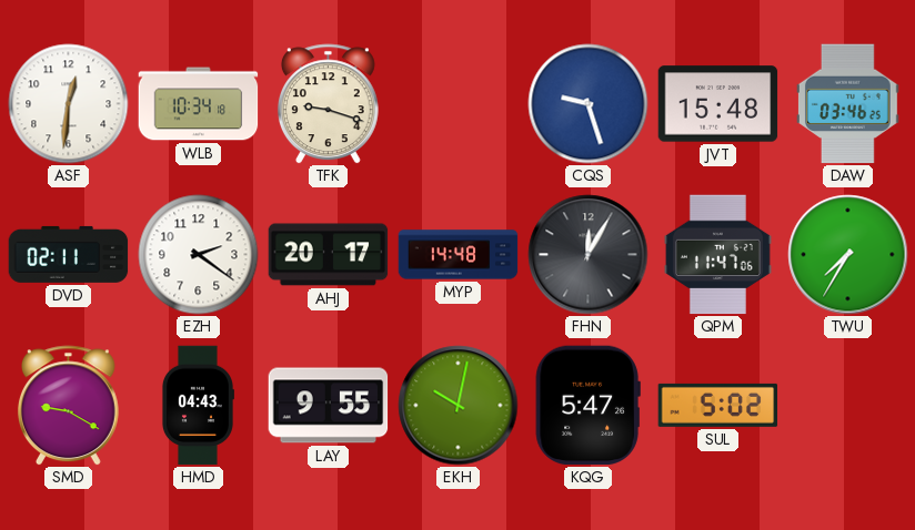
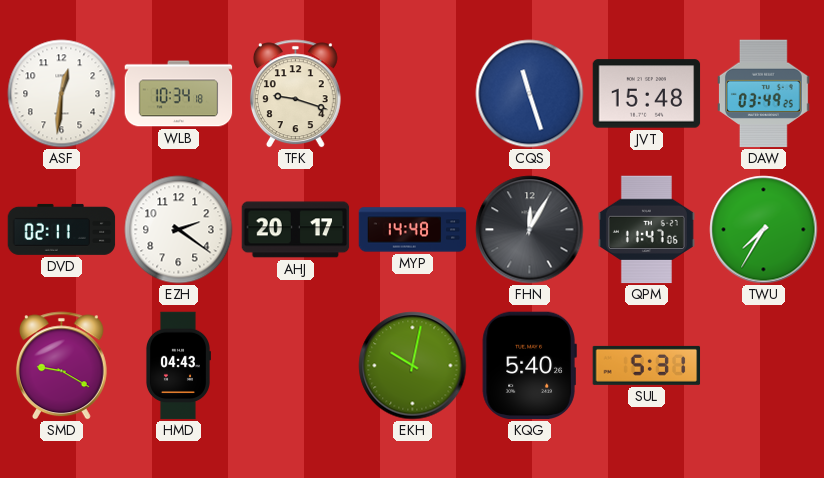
CQS: 9:27 -> 11:27 (530, 94)
DAW: 03:46 -> 03:49 (764, 94)
LAY: 9:55 -> none (329, 406)
KQG: 5:47 -> 5:40 (529, 366)
SUL: 5:02 -> 5:31 (647, 365)
